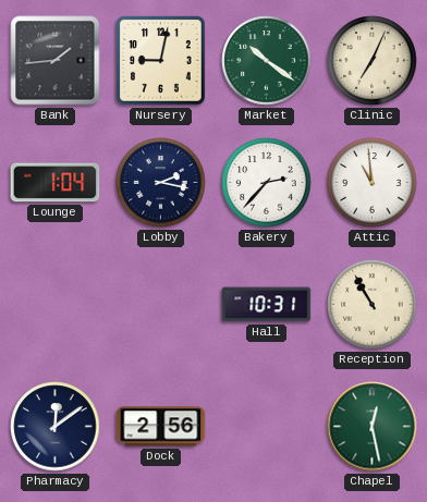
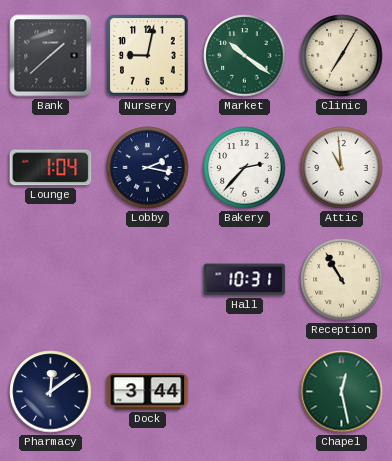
Bank: 1:44 -> 1:38 (51, 56)
Clinic: 7:04 -> 7:05 (342, 56)
Dock: 2:56 -> 3:44 (148, 392)
